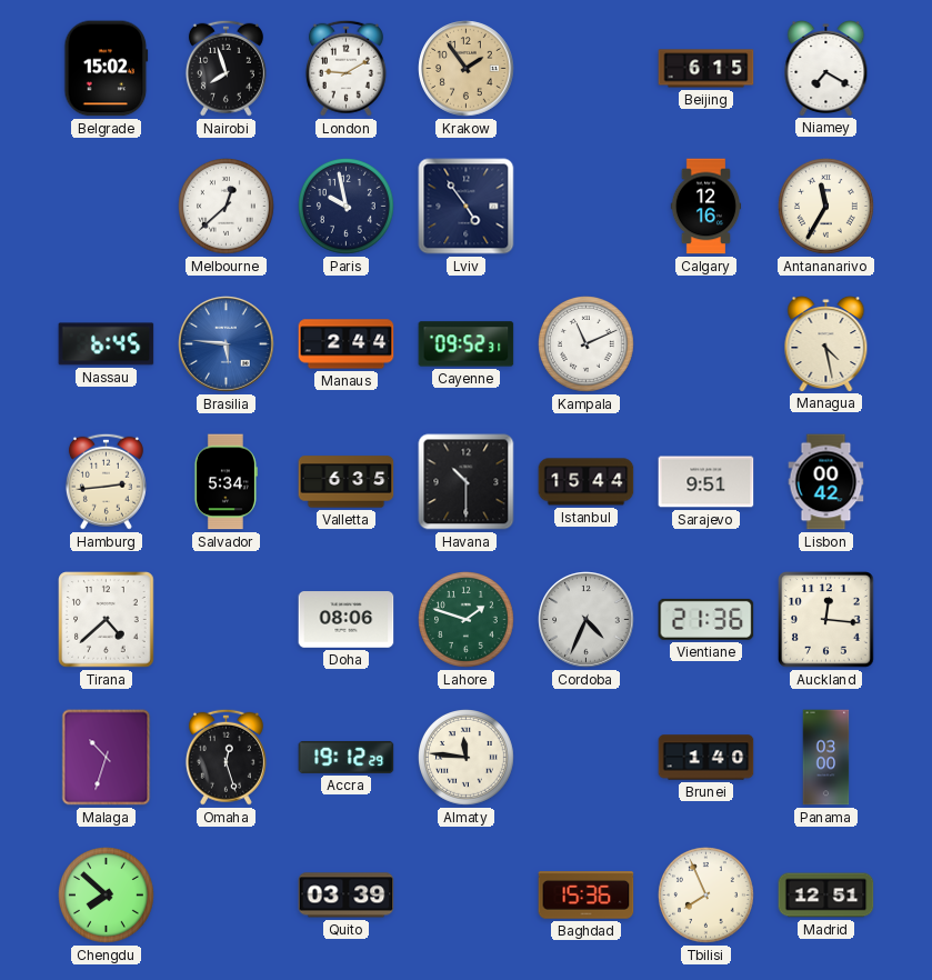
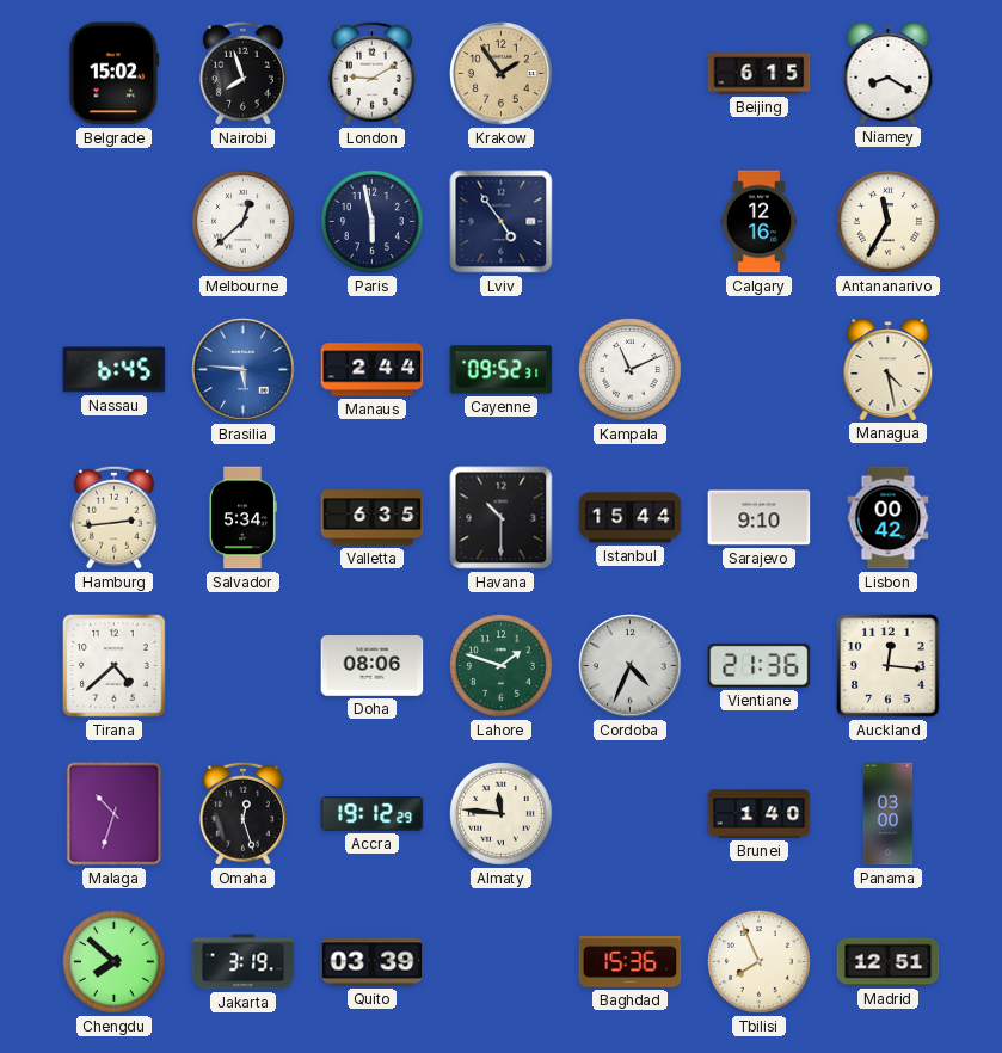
Niamey: 7:20 -> 8:20 (889, 74)
Paris: 9:58 -> 5:58 (373, 222)
Sarajevo: 9:51 -> 9:10 (760, 518)
Jakarta: none -> 3:19 (244, 962)
